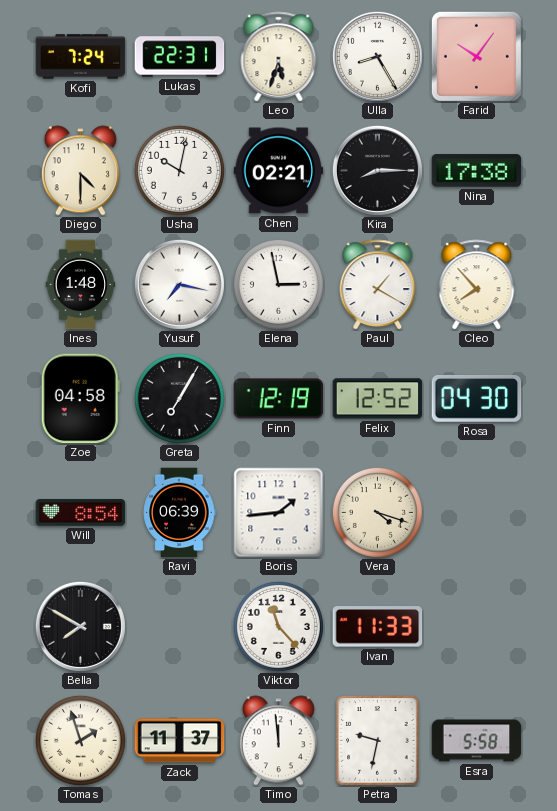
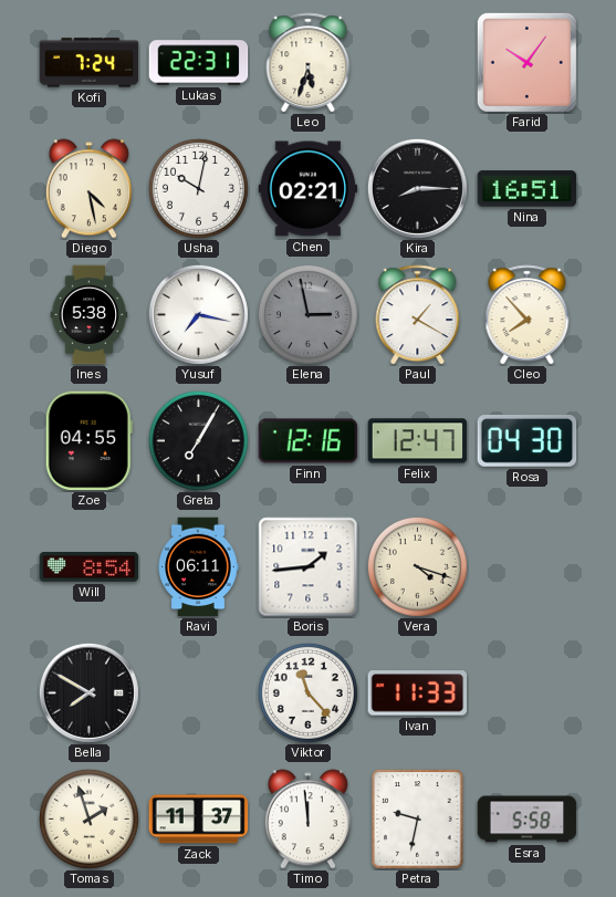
Ulla: 8:25 -> none (377, 56)
Diego: 4:30 -> 4:28 (88, 189)
Nina: 17:38 -> 16:51 (528, 189)
Ines: 1:48 -> 5:38 (90, 315)
Elena dial: white -> grey (307, 314)
Zoe: 04:58 -> 04:55 (88, 441)
Finn: 12:19 -> 12:16 (309, 441)
Felix: 12:52 -> 12:47 (418, 441)
Ravi: 06:39 -> 06:11 (198, 567)
